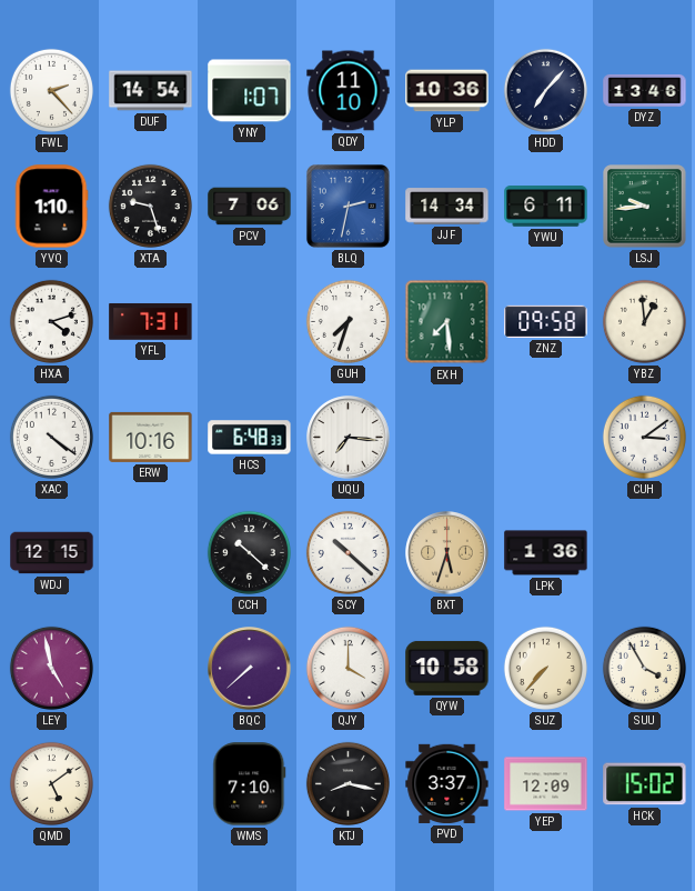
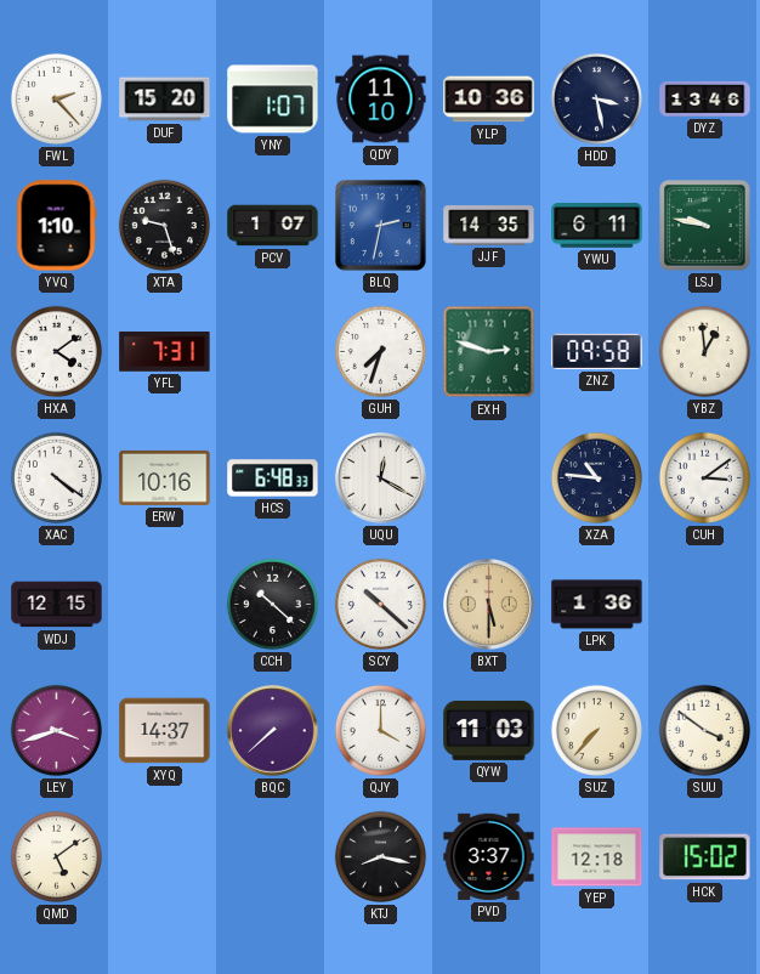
DUF: 14:54 -> 15:20 (165, 100)
HDD: 7:07 -> 3:28 (596, 98)
PCV: 7:06 -> 1:07 (273, 226)
JJF: 14:34 -> 14:35 (489, 226)
LSJ: 9:44 -> 9:47 (705, 226)
HXA: 4:12 -> 4:09 (56, 351)
EXH: 7:29 -> 2:48 (489, 352)
UQU: 7:16 -> 12:20 (381, 478)
XZA: none -> 10:46 (596, 477)
BXT: 5:33 -> 5:30 (489, 605)
LEY: 4:58 -> 3:42 (56, 730)
XYQ: none -> 14:37 (165, 731)
QYW: 10:58 -> 11:03 (489, 730)
SUU: 3:55 -> 3:51 (704, 730)
WMS: 7:10 -> none (250, 784)
YEP: 12:09 -> 12:18 (597, 857)
